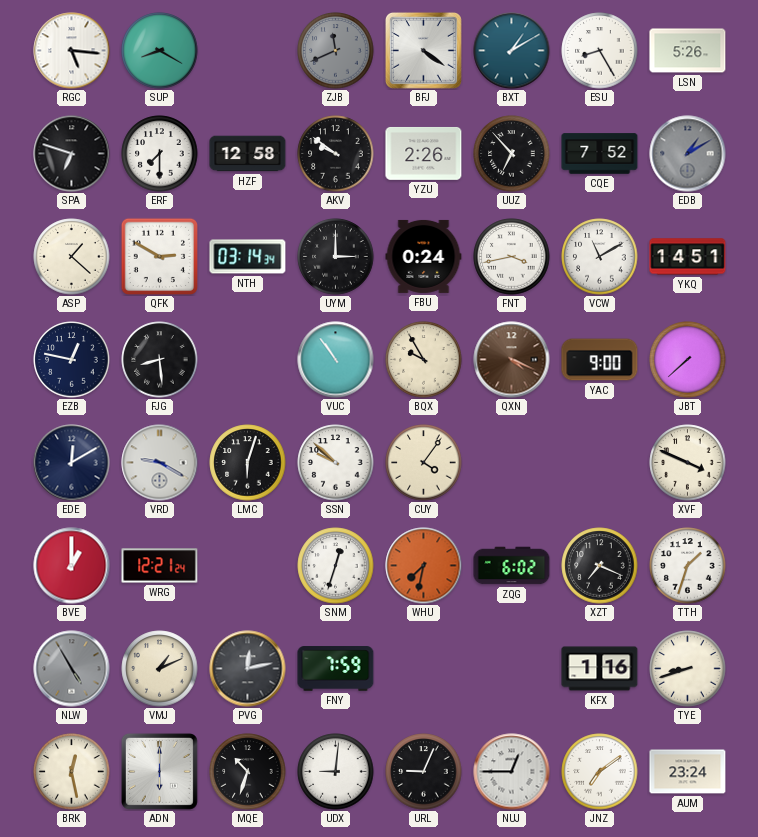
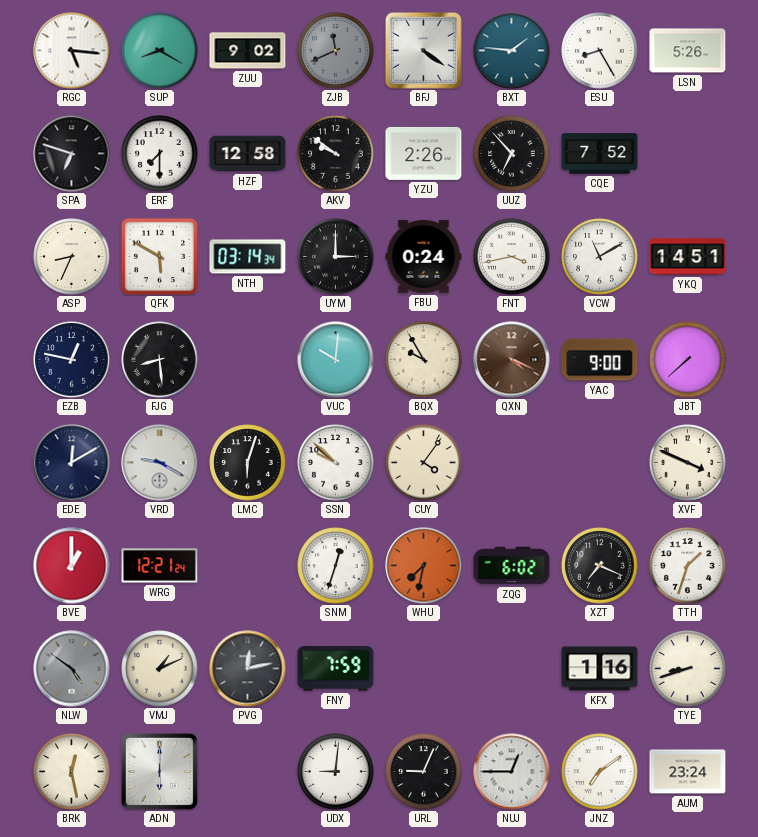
ZUU: none -> 9:02 (248, 51)
BXT: 1:10 -> 1:46 (512, 51)
EDB: 1:10 -> none (688, 154)
ASP: 1:22 -> 8:34 (72, 257)
QFK: 2:50 -> 5:50 (159, 256)
VUC: 10:54 -> 10:01 (336, 360)
NLW: 4:55 -> 4:51 (72, 669)
MQE: 10:33 -> none (248, 772)
